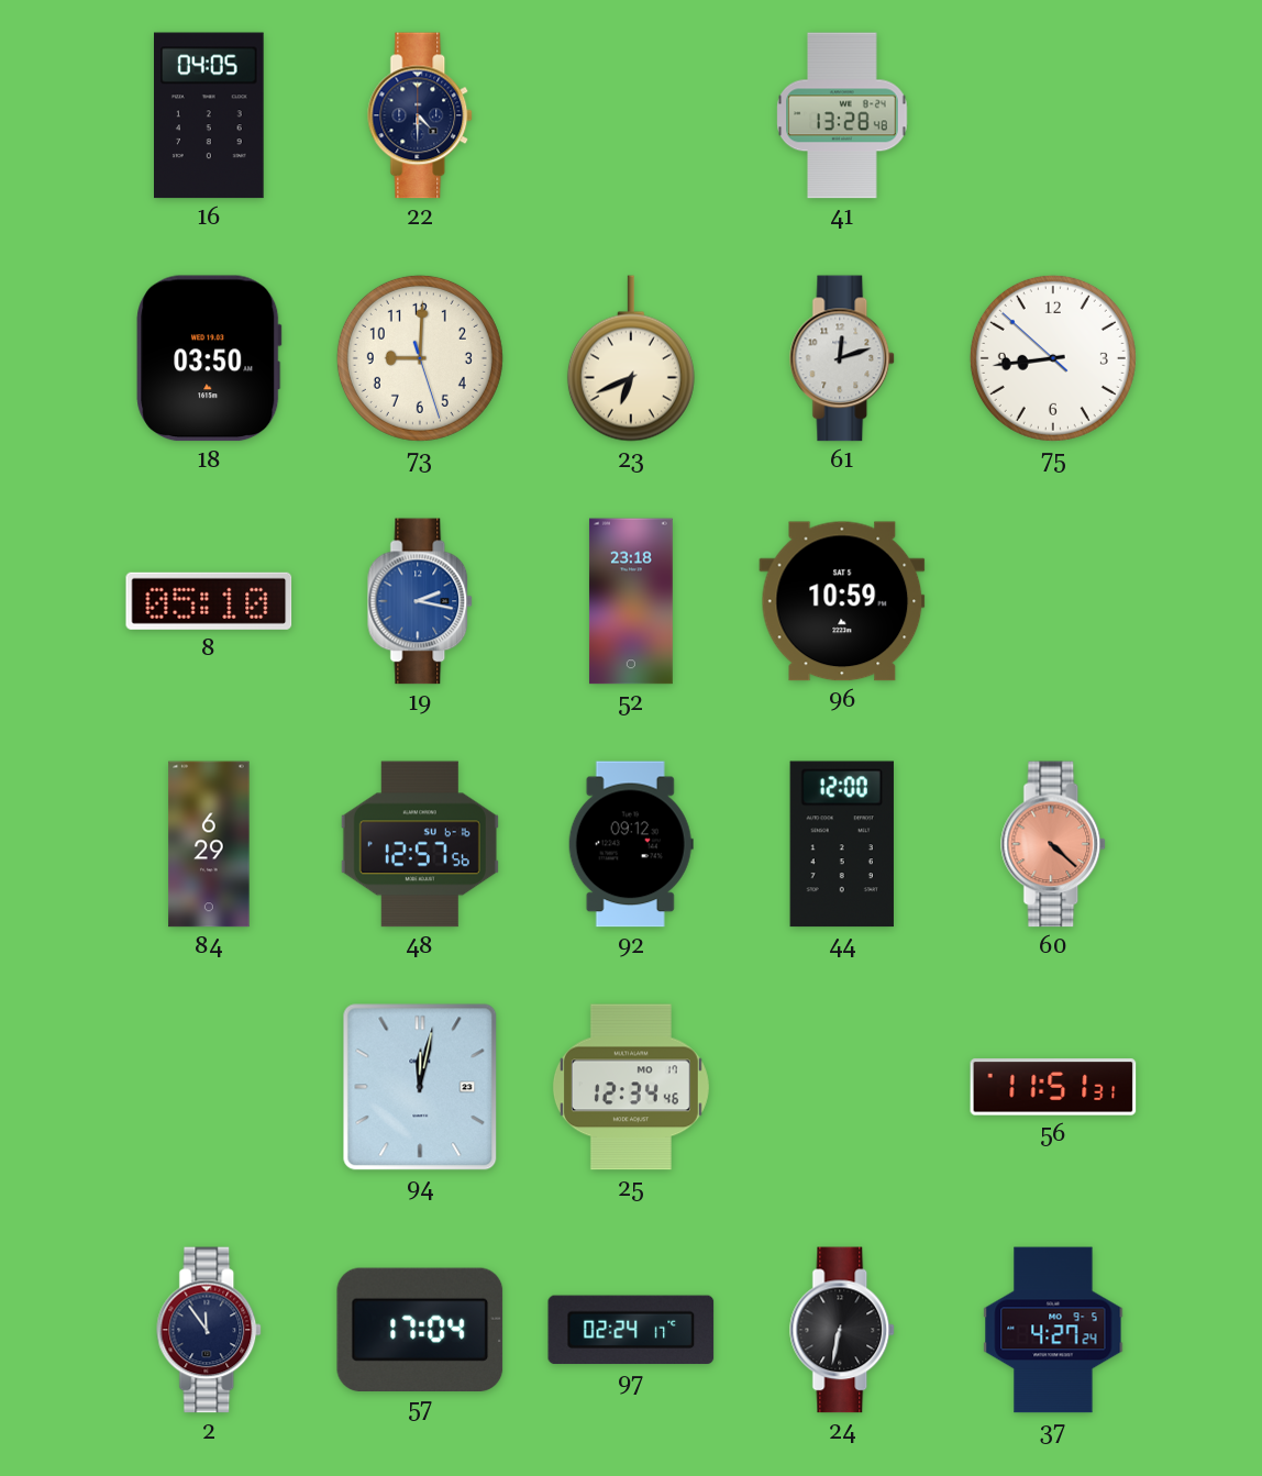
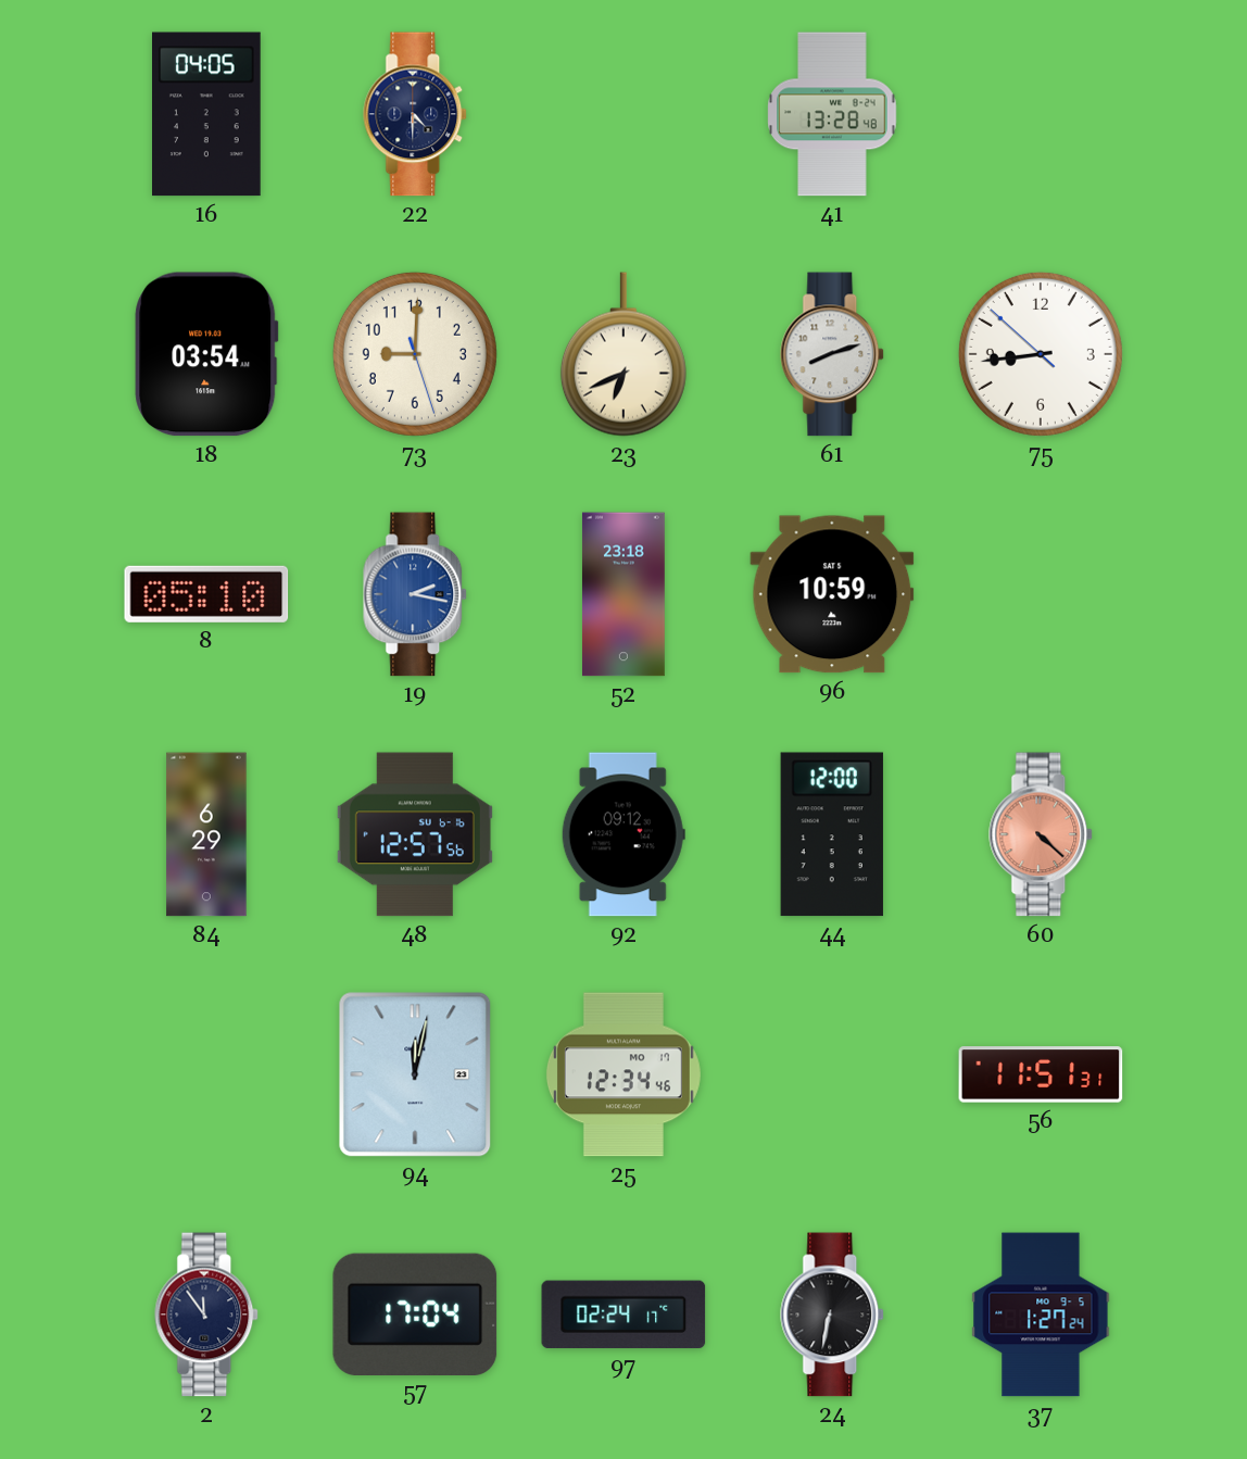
18: 03:50 -> 03:54 (206, 354)
61: 12:12 -> 8:12 (833, 354)
37: 4:27 -> 1:27 (1041, 1315)
